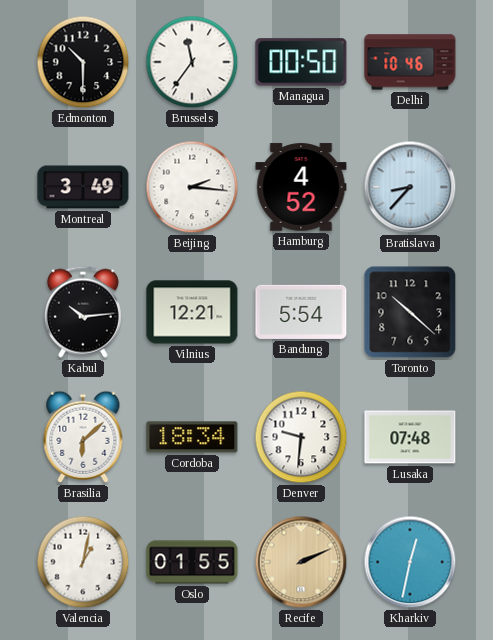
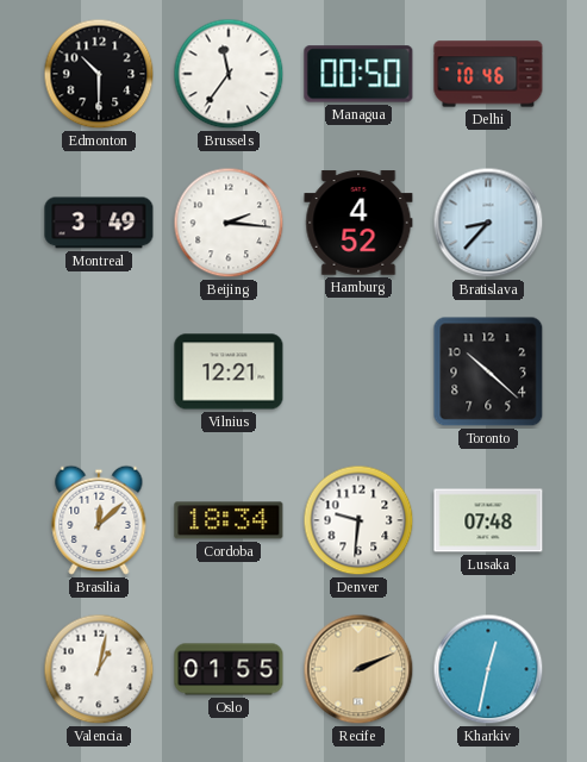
Kabul: 10:14 -> none (83, 312)
Bandung: 5:54 -> none (301, 312)
Brasilia: 6:08 -> 12:08 (99, 520)
